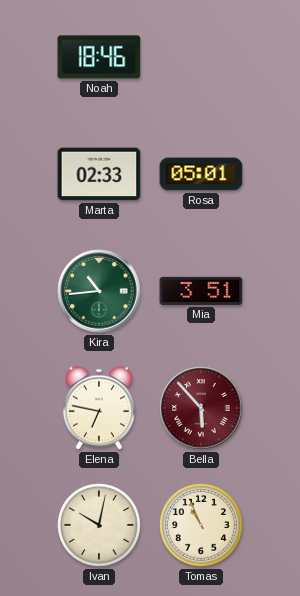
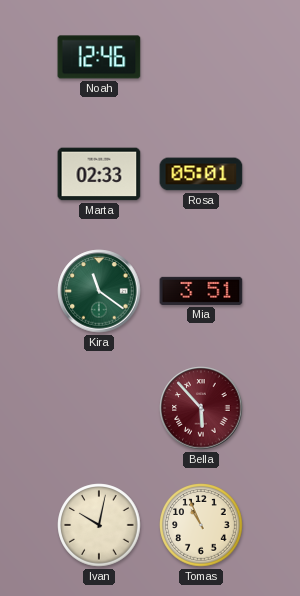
Noah: 18:46 -> 12:46 (99, 57)
Kira: 10:44 -> 11:21 (99, 291)
Elena: 6:47 -> none (99, 408)
